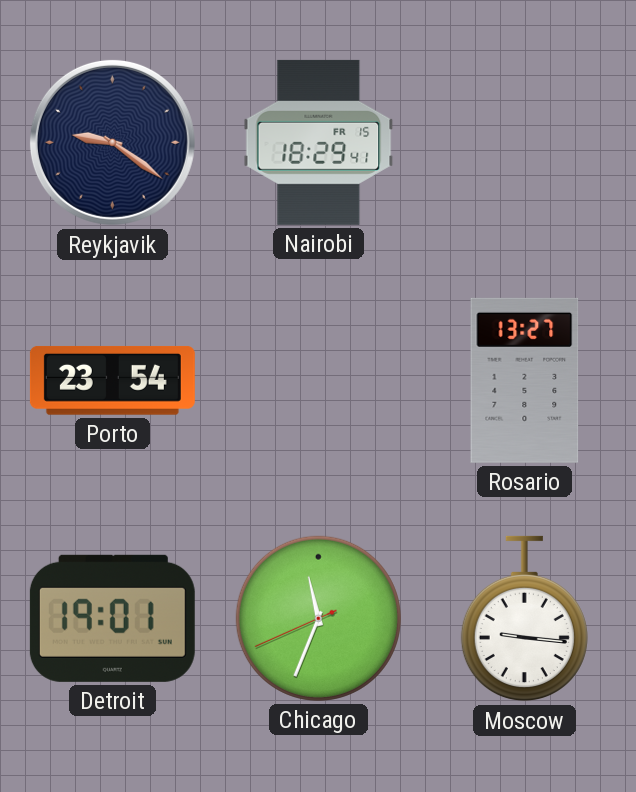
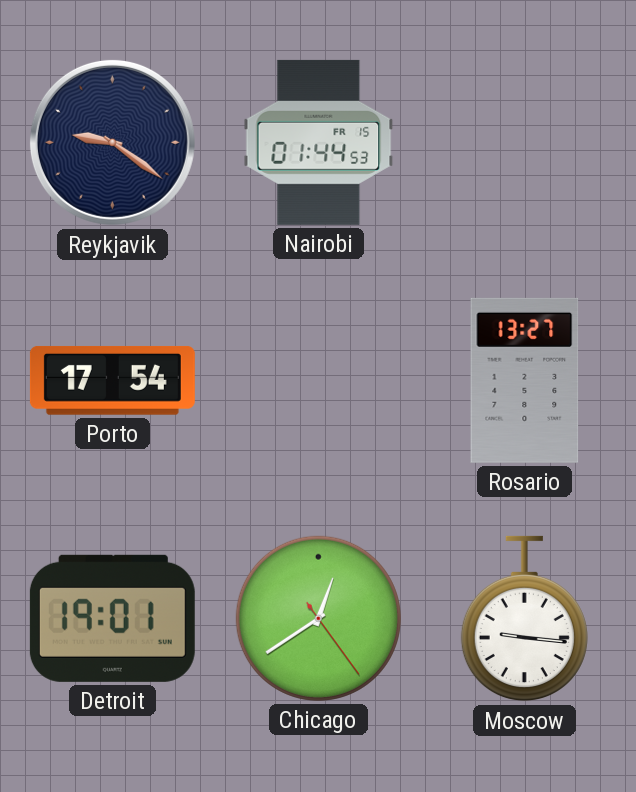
Nairobi: 18:29 -> 01:44 (319, 142)
Porto: 23:54 -> 17:54 (112, 380)
Chicago: 11:33 -> 12:39 (318, 618)
